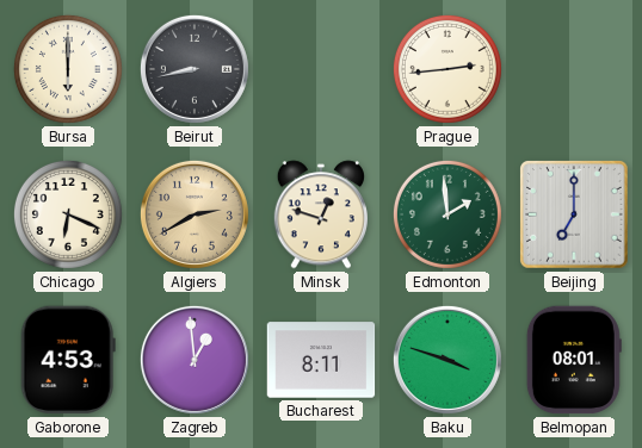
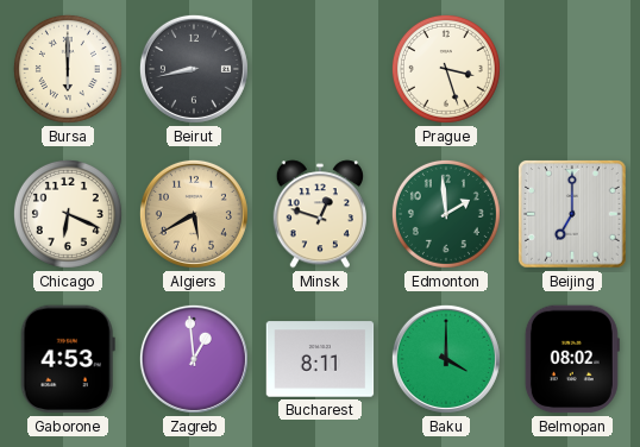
Prague: 2:44 -> 3:27 (446, 69)
Algiers: 2:40 -> 5:40 (194, 214)
Baku: 3:48 -> 4:00 (446, 359)
Belmopan: 08:01 -> 08:02 (572, 359)
